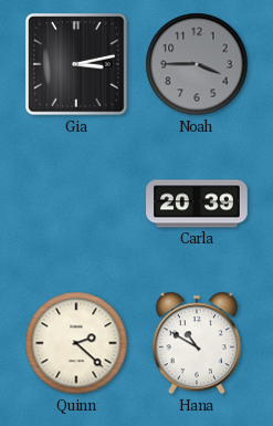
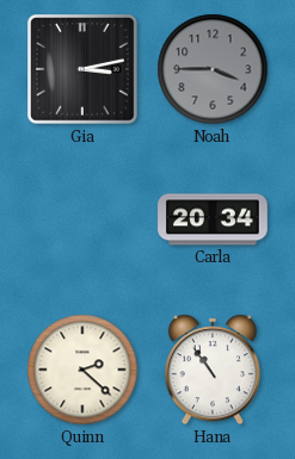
Carla: 20:39 -> 20:34 (213, 219)
Hana: 10:50 -> 10:54 (213, 370)
